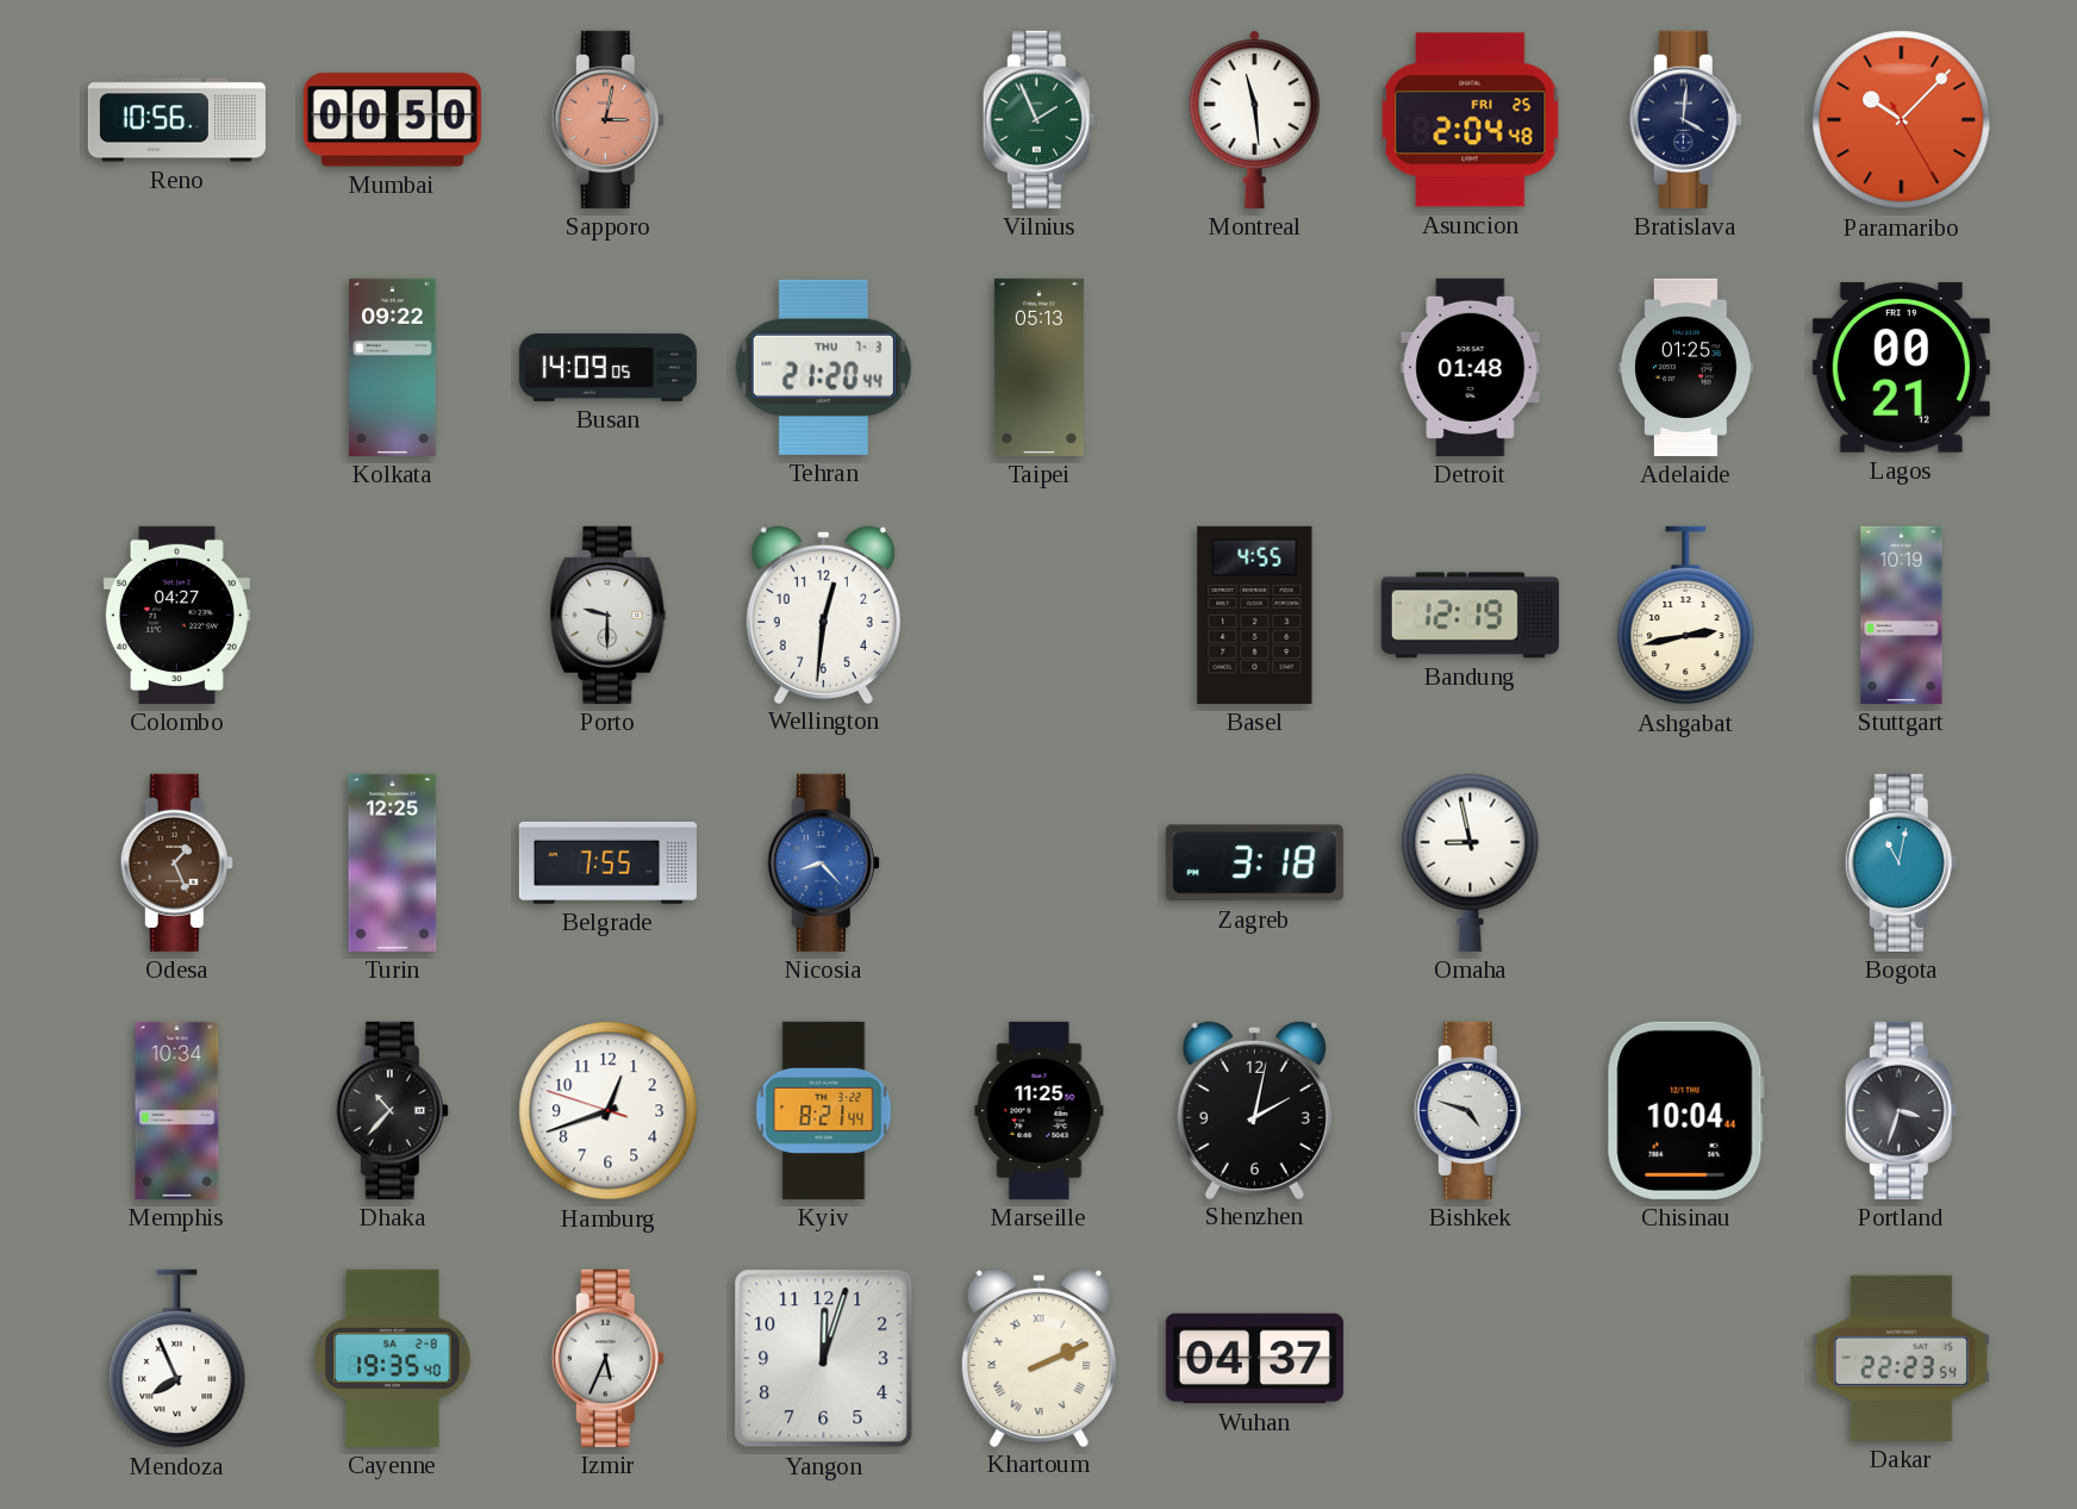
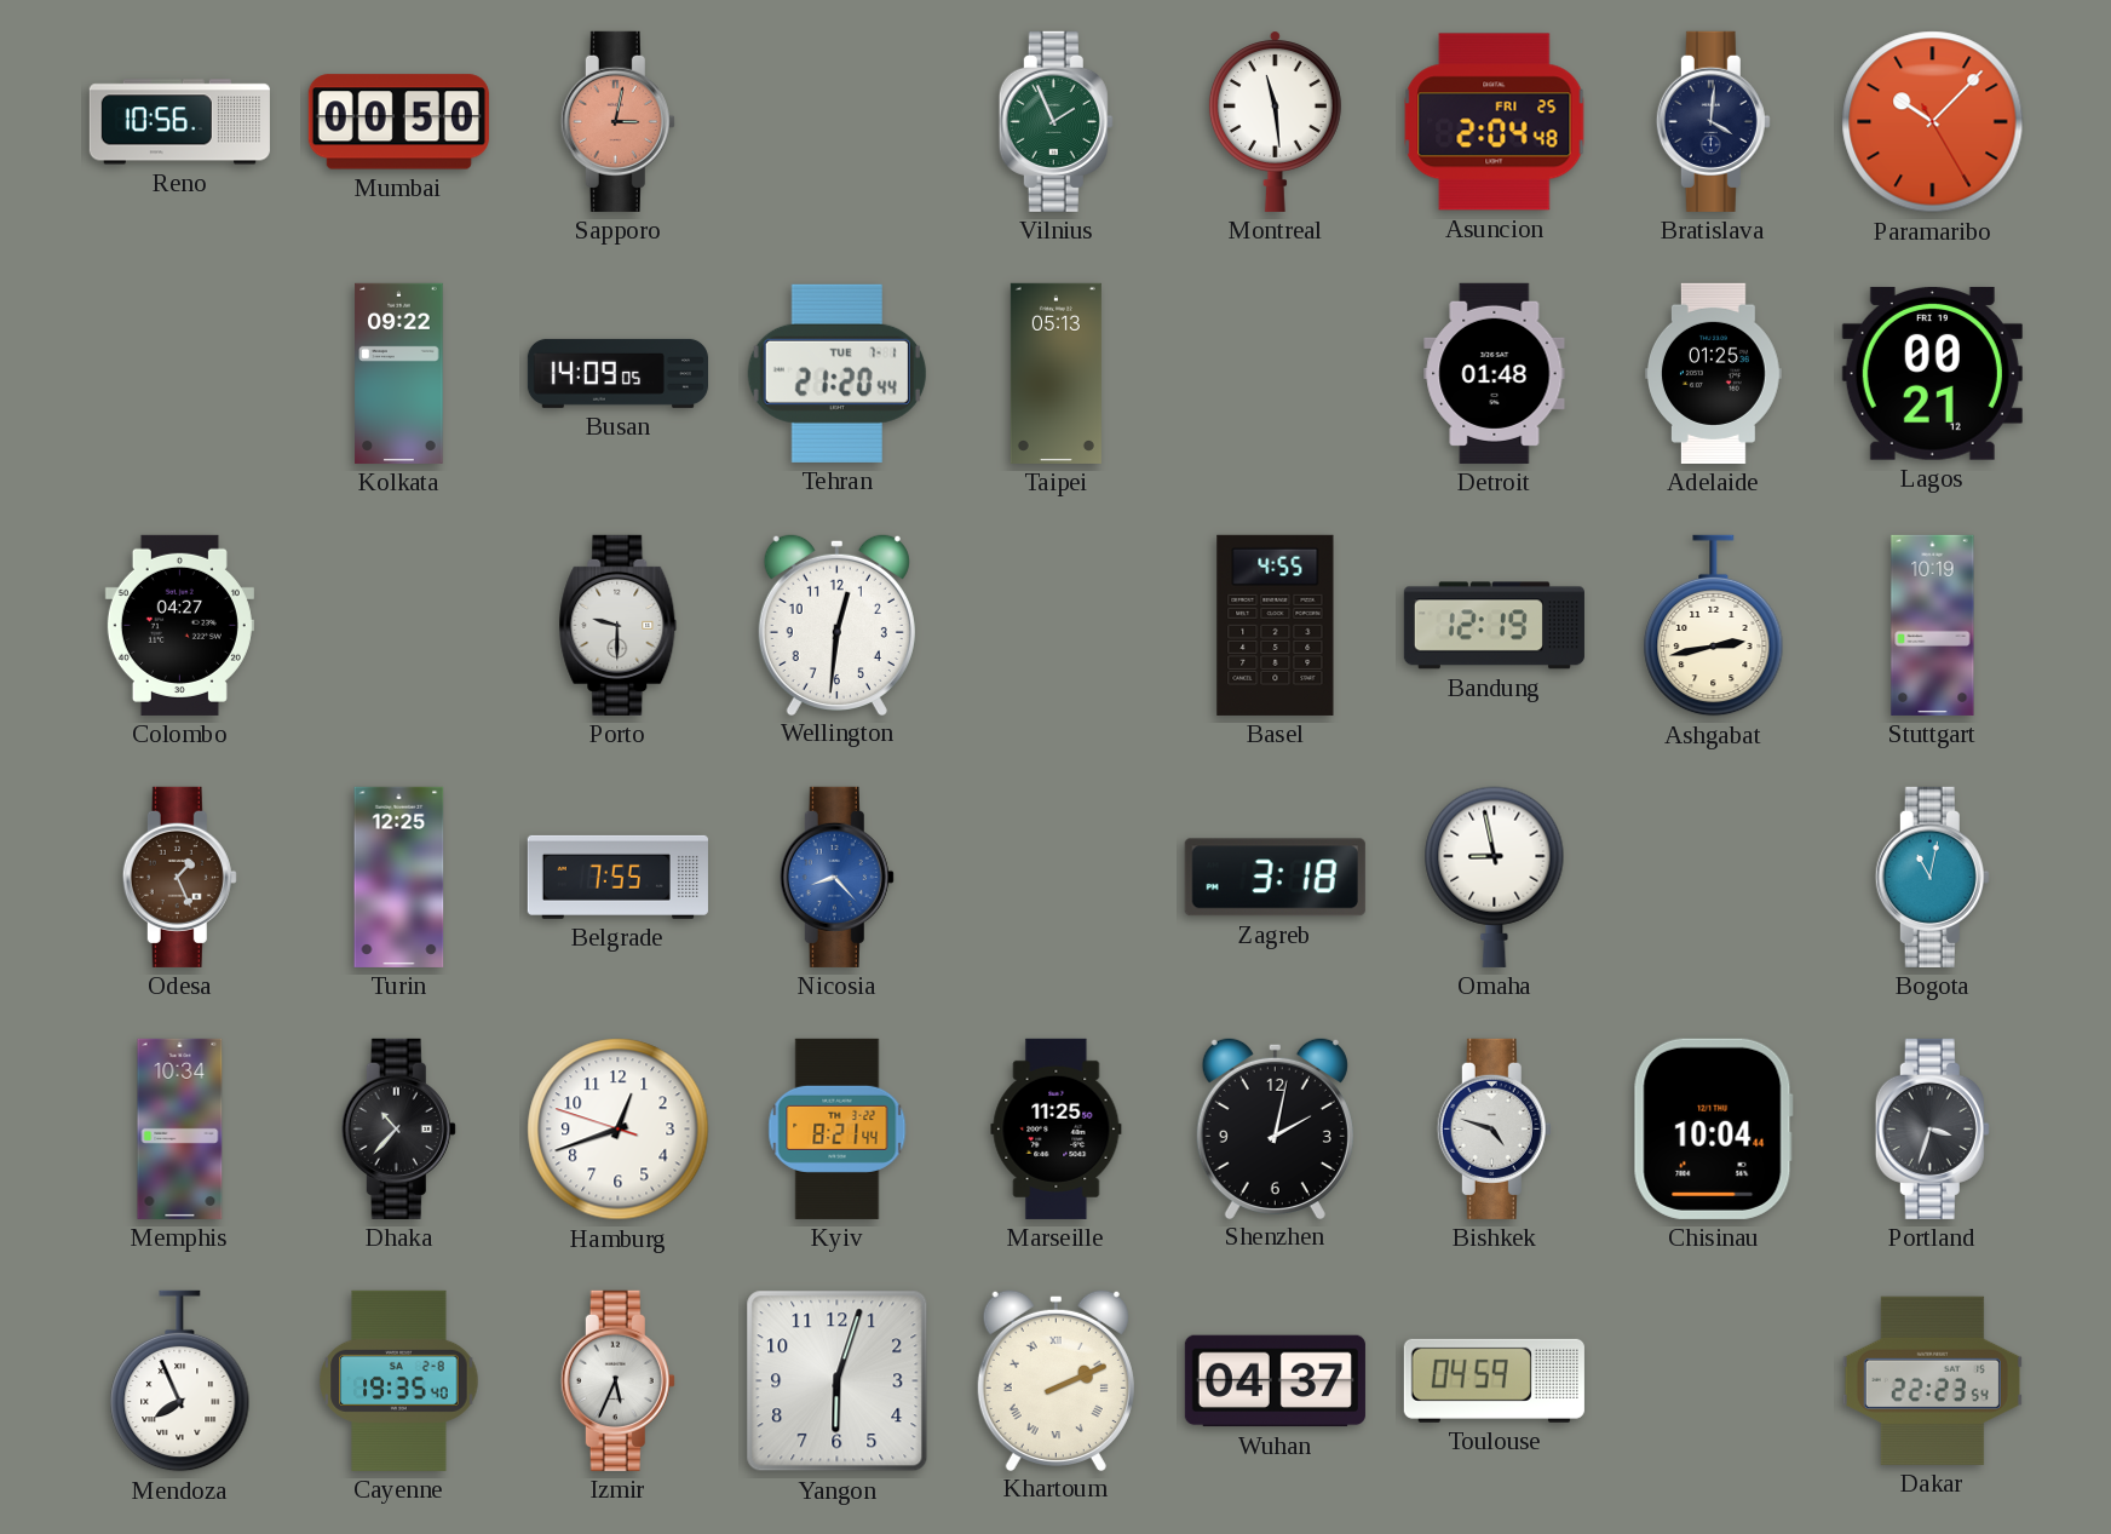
Tehran date: THU 7-3 -> TUE 7-1 (836, 373)
Yangon: 12:03 -> 6:03 (838, 1381)
Toulouse: none -> 04:59 (1494, 1380)
